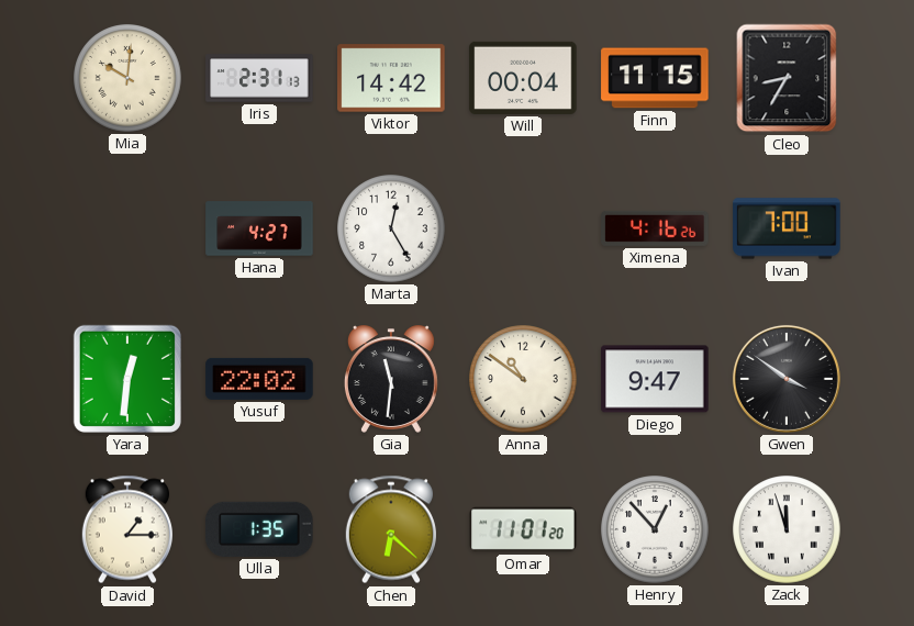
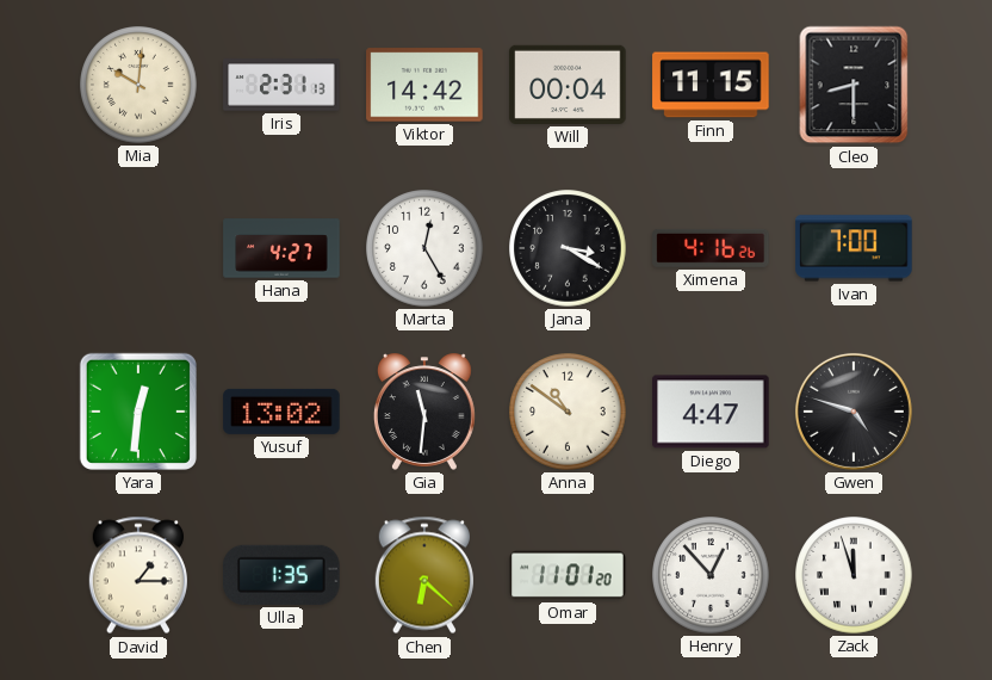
Cleo: 8:35 -> 8:30 (854, 85)
Jana: none -> 3:20 (568, 248)
Yusuf: 22:02 -> 13:02 (281, 412)
Diego: 9:47 -> 4:47 (711, 412)
Gwen: 3:51 -> 4:48 (854, 412)
